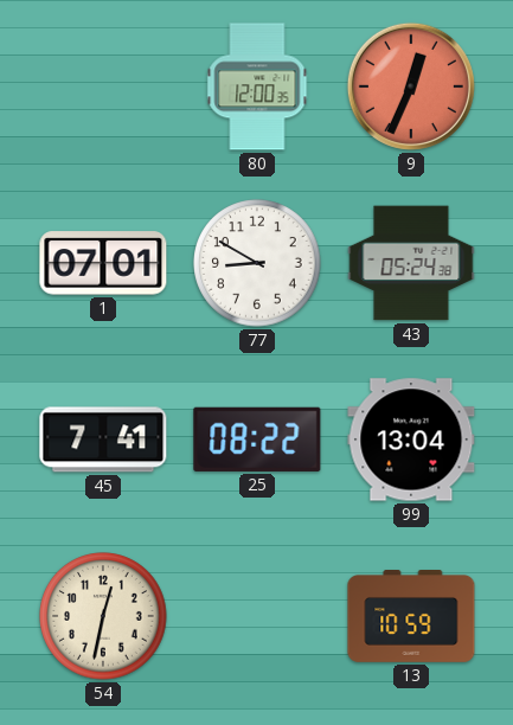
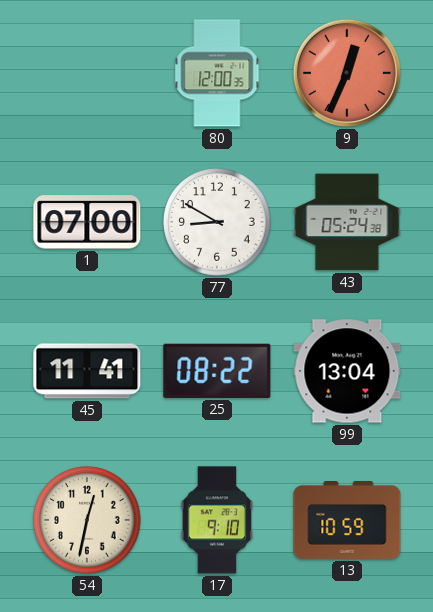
1: 07:01 -> 07:00 (87, 222)
45: 7:41 -> 11:41 (87, 371)
17: none -> 9:10 (217, 520)
